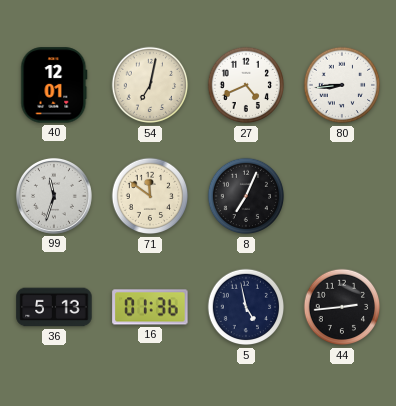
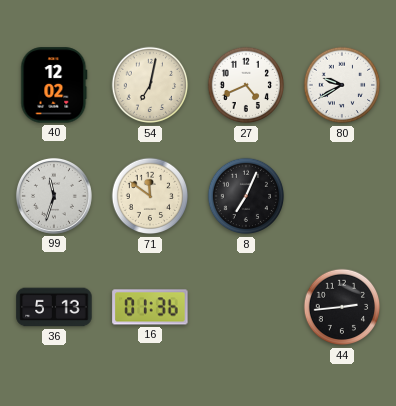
40: 12:01 -> 12:02 (54, 85)
80: 8:44 -> 9:40 (342, 85)
5: 4:58 -> none (246, 307)
